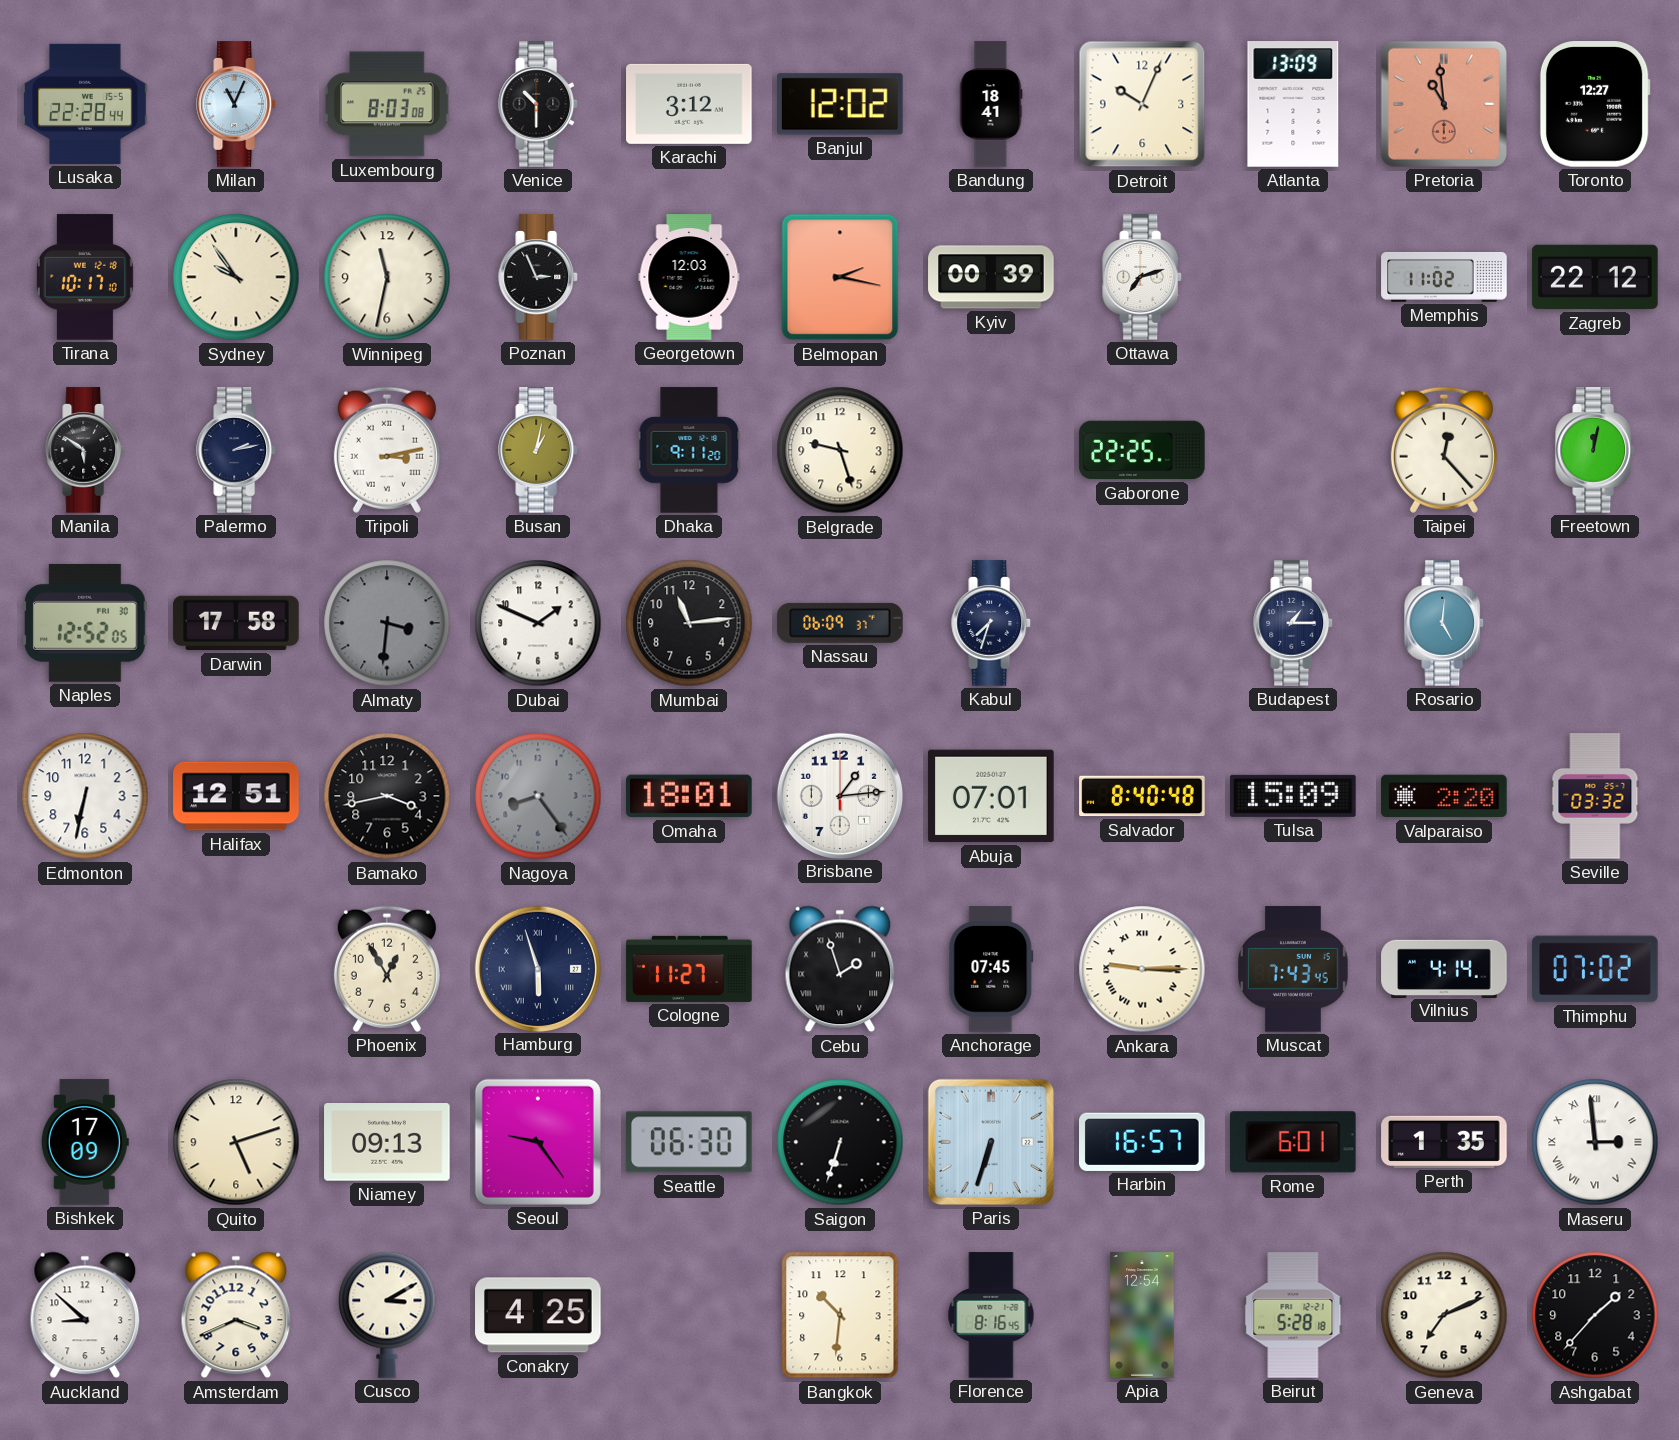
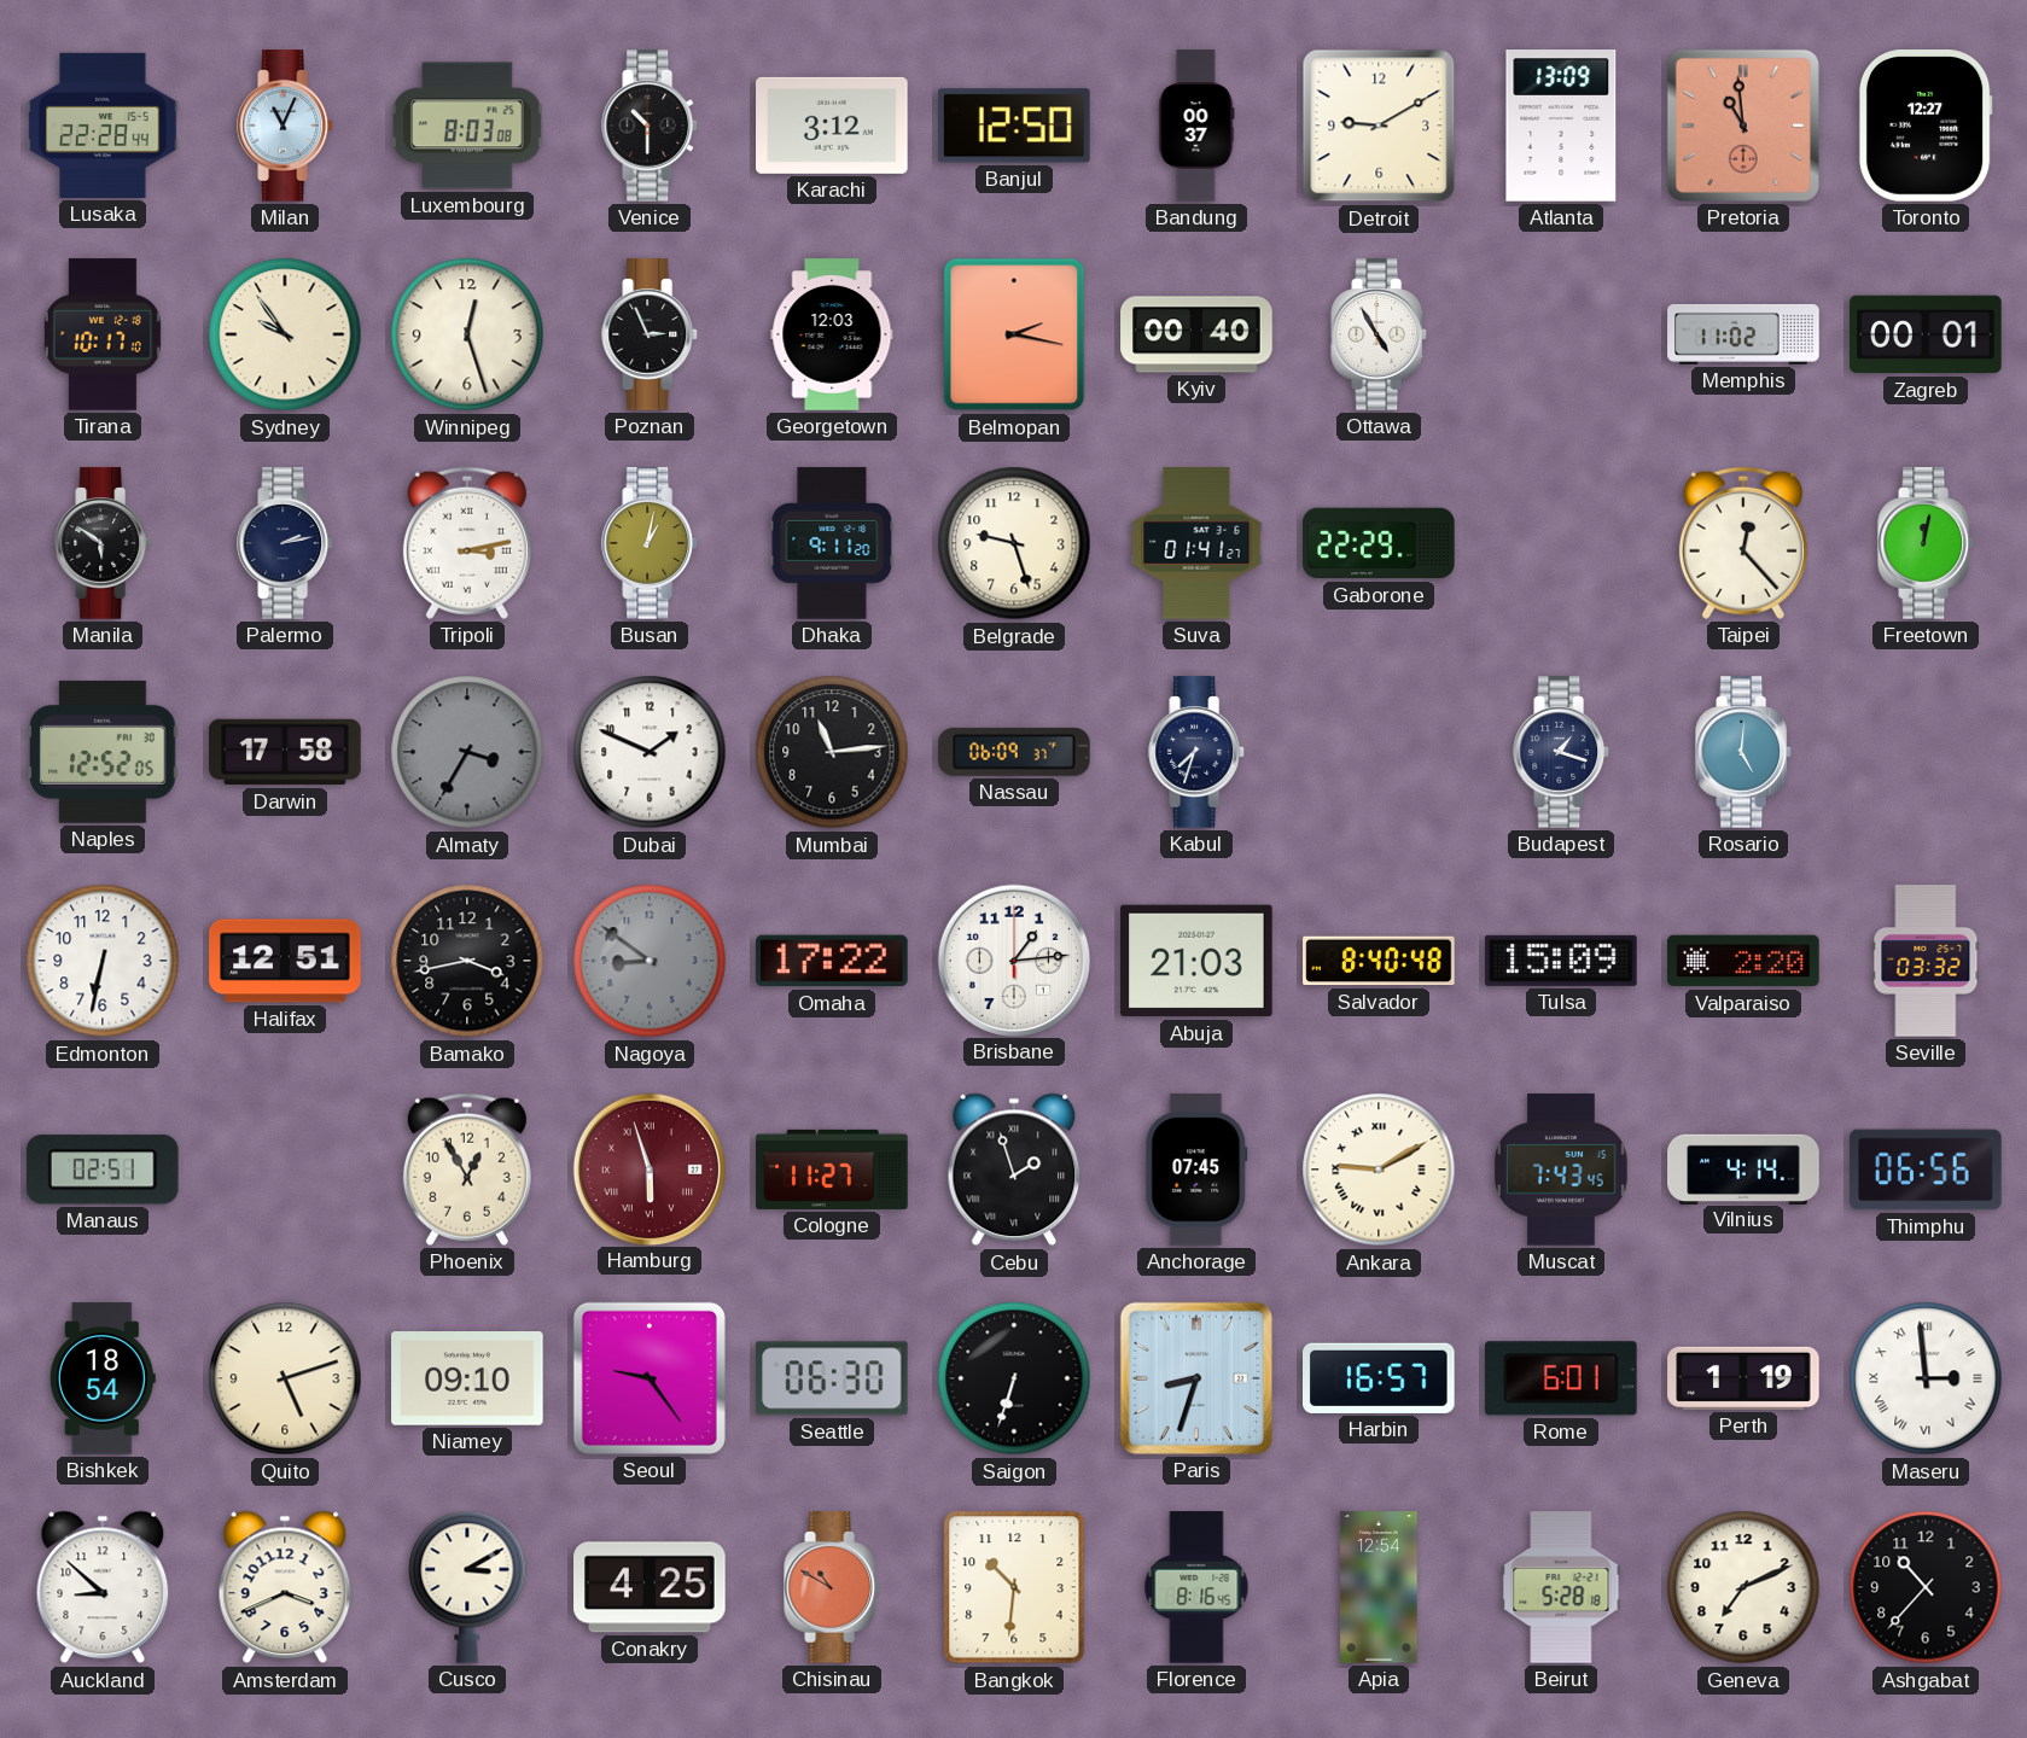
Banjul: 12:02 -> 12:50 (1014, 126)
Bandung: 18:41 -> 00:37 (1196, 126)
Detroit: 10:04 -> 9:10 (1379, 126)
Winnipeg: 11:32 -> 12:27 (467, 334)
Kyiv: 00:39 -> 00:40 (1196, 334)
Ottawa: 7:12 -> 4:55 (1380, 334)
Zagreb: 22:12 -> 00:01 (1926, 334)
Suva: none -> 01:41 (1196, 543)
Gaborone: 22:25 -> 22:29 (1379, 543)
Almaty: 3:31 -> 3:35 (467, 752)
Budapest: 1:15 -> 1:18 (1562, 752)
Nagoya: 8:24 -> 8:51 (650, 961)
Omaha: 18:01 -> 17:22 (833, 961)
Abuja: 07:01 -> 21:03 (1196, 961)
Manaus: none -> 02:51 (103, 1170)
Hamburg dial: navy -> burgundy (648, 1168)
Ankara: 9:15 -> 9:10 (1379, 1170)
Thimphu: 07:02 -> 06:56 (1926, 1170)
Bishkek: 17:09 -> 18:54 (103, 1378)
Niamey: 09:13 -> 09:10 (467, 1378)
Paris: 6:33 -> 8:33 (1196, 1378)
Perth: 1:35 -> 1:19 (1743, 1378)
Chisinau: none -> 10:50 (833, 1587)
Ashgabat: 1:37 -> 10:37 (1926, 1587)
